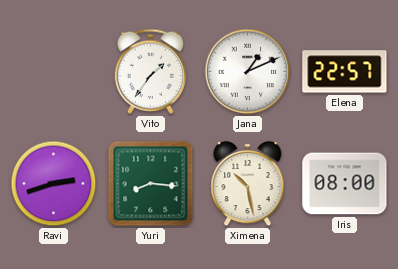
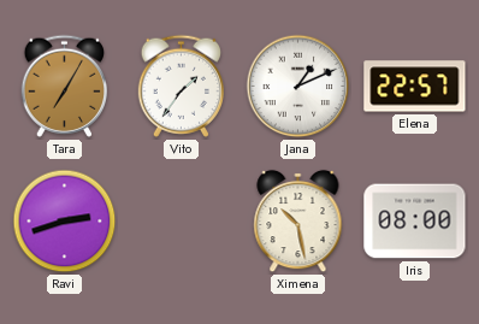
Tara: none -> 7:05 (64, 86)
Yuri: 8:16 -> none (151, 184)
